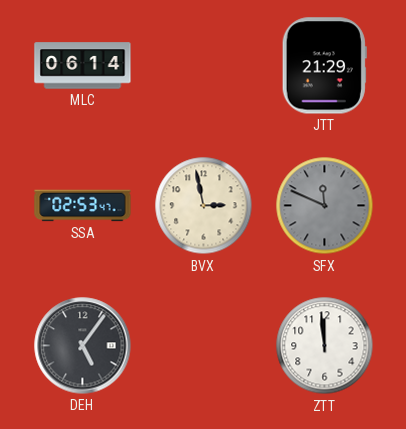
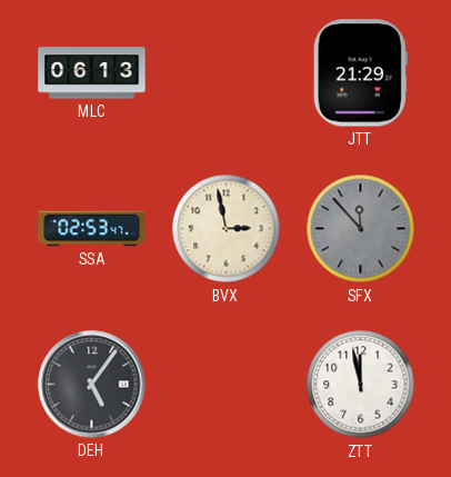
MLC: 06:14 -> 06:13 (92, 73)
SFX: 11:49 -> 11:53 (361, 229)
ZTT: 11:59 -> 11:58 (361, 385)
